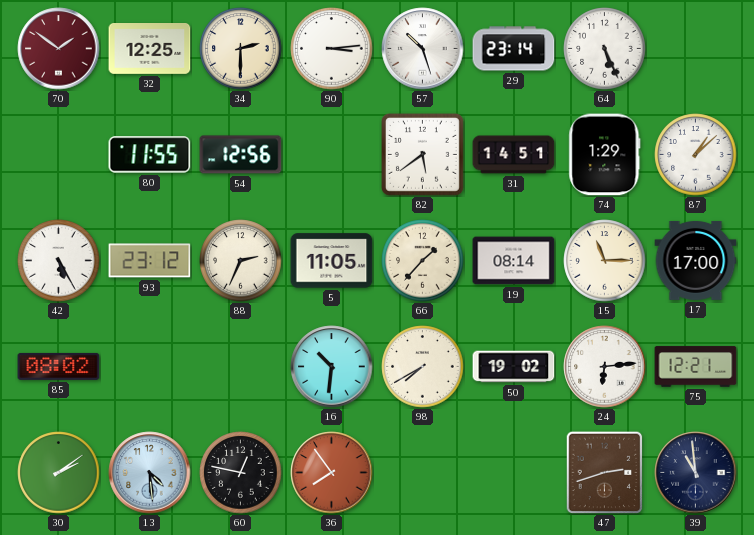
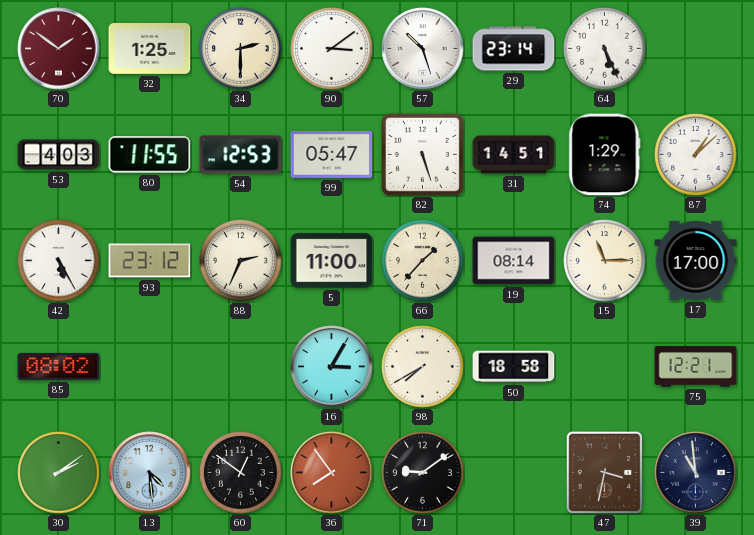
32: 12:25 -> 1:25 (150, 49)
90: 3:14 -> 3:09 (332, 49)
53: none -> 4:03 (59, 155)
54: 12:56 -> 12:53 (241, 155)
99: none -> 05:47 (332, 154)
82: 5:39 -> 5:27 (422, 154)
5: 11:05 -> 11:00 (332, 261)
16: 10:31 -> 3:05 (332, 367)
50: 19:02 -> 18:58 (514, 367)
24: 6:14 -> none (605, 367)
60: 12:47 -> 12:51 (241, 473)
71: none -> 9:09 (423, 473)
47: 2:42 -> 3:32 (605, 472)
